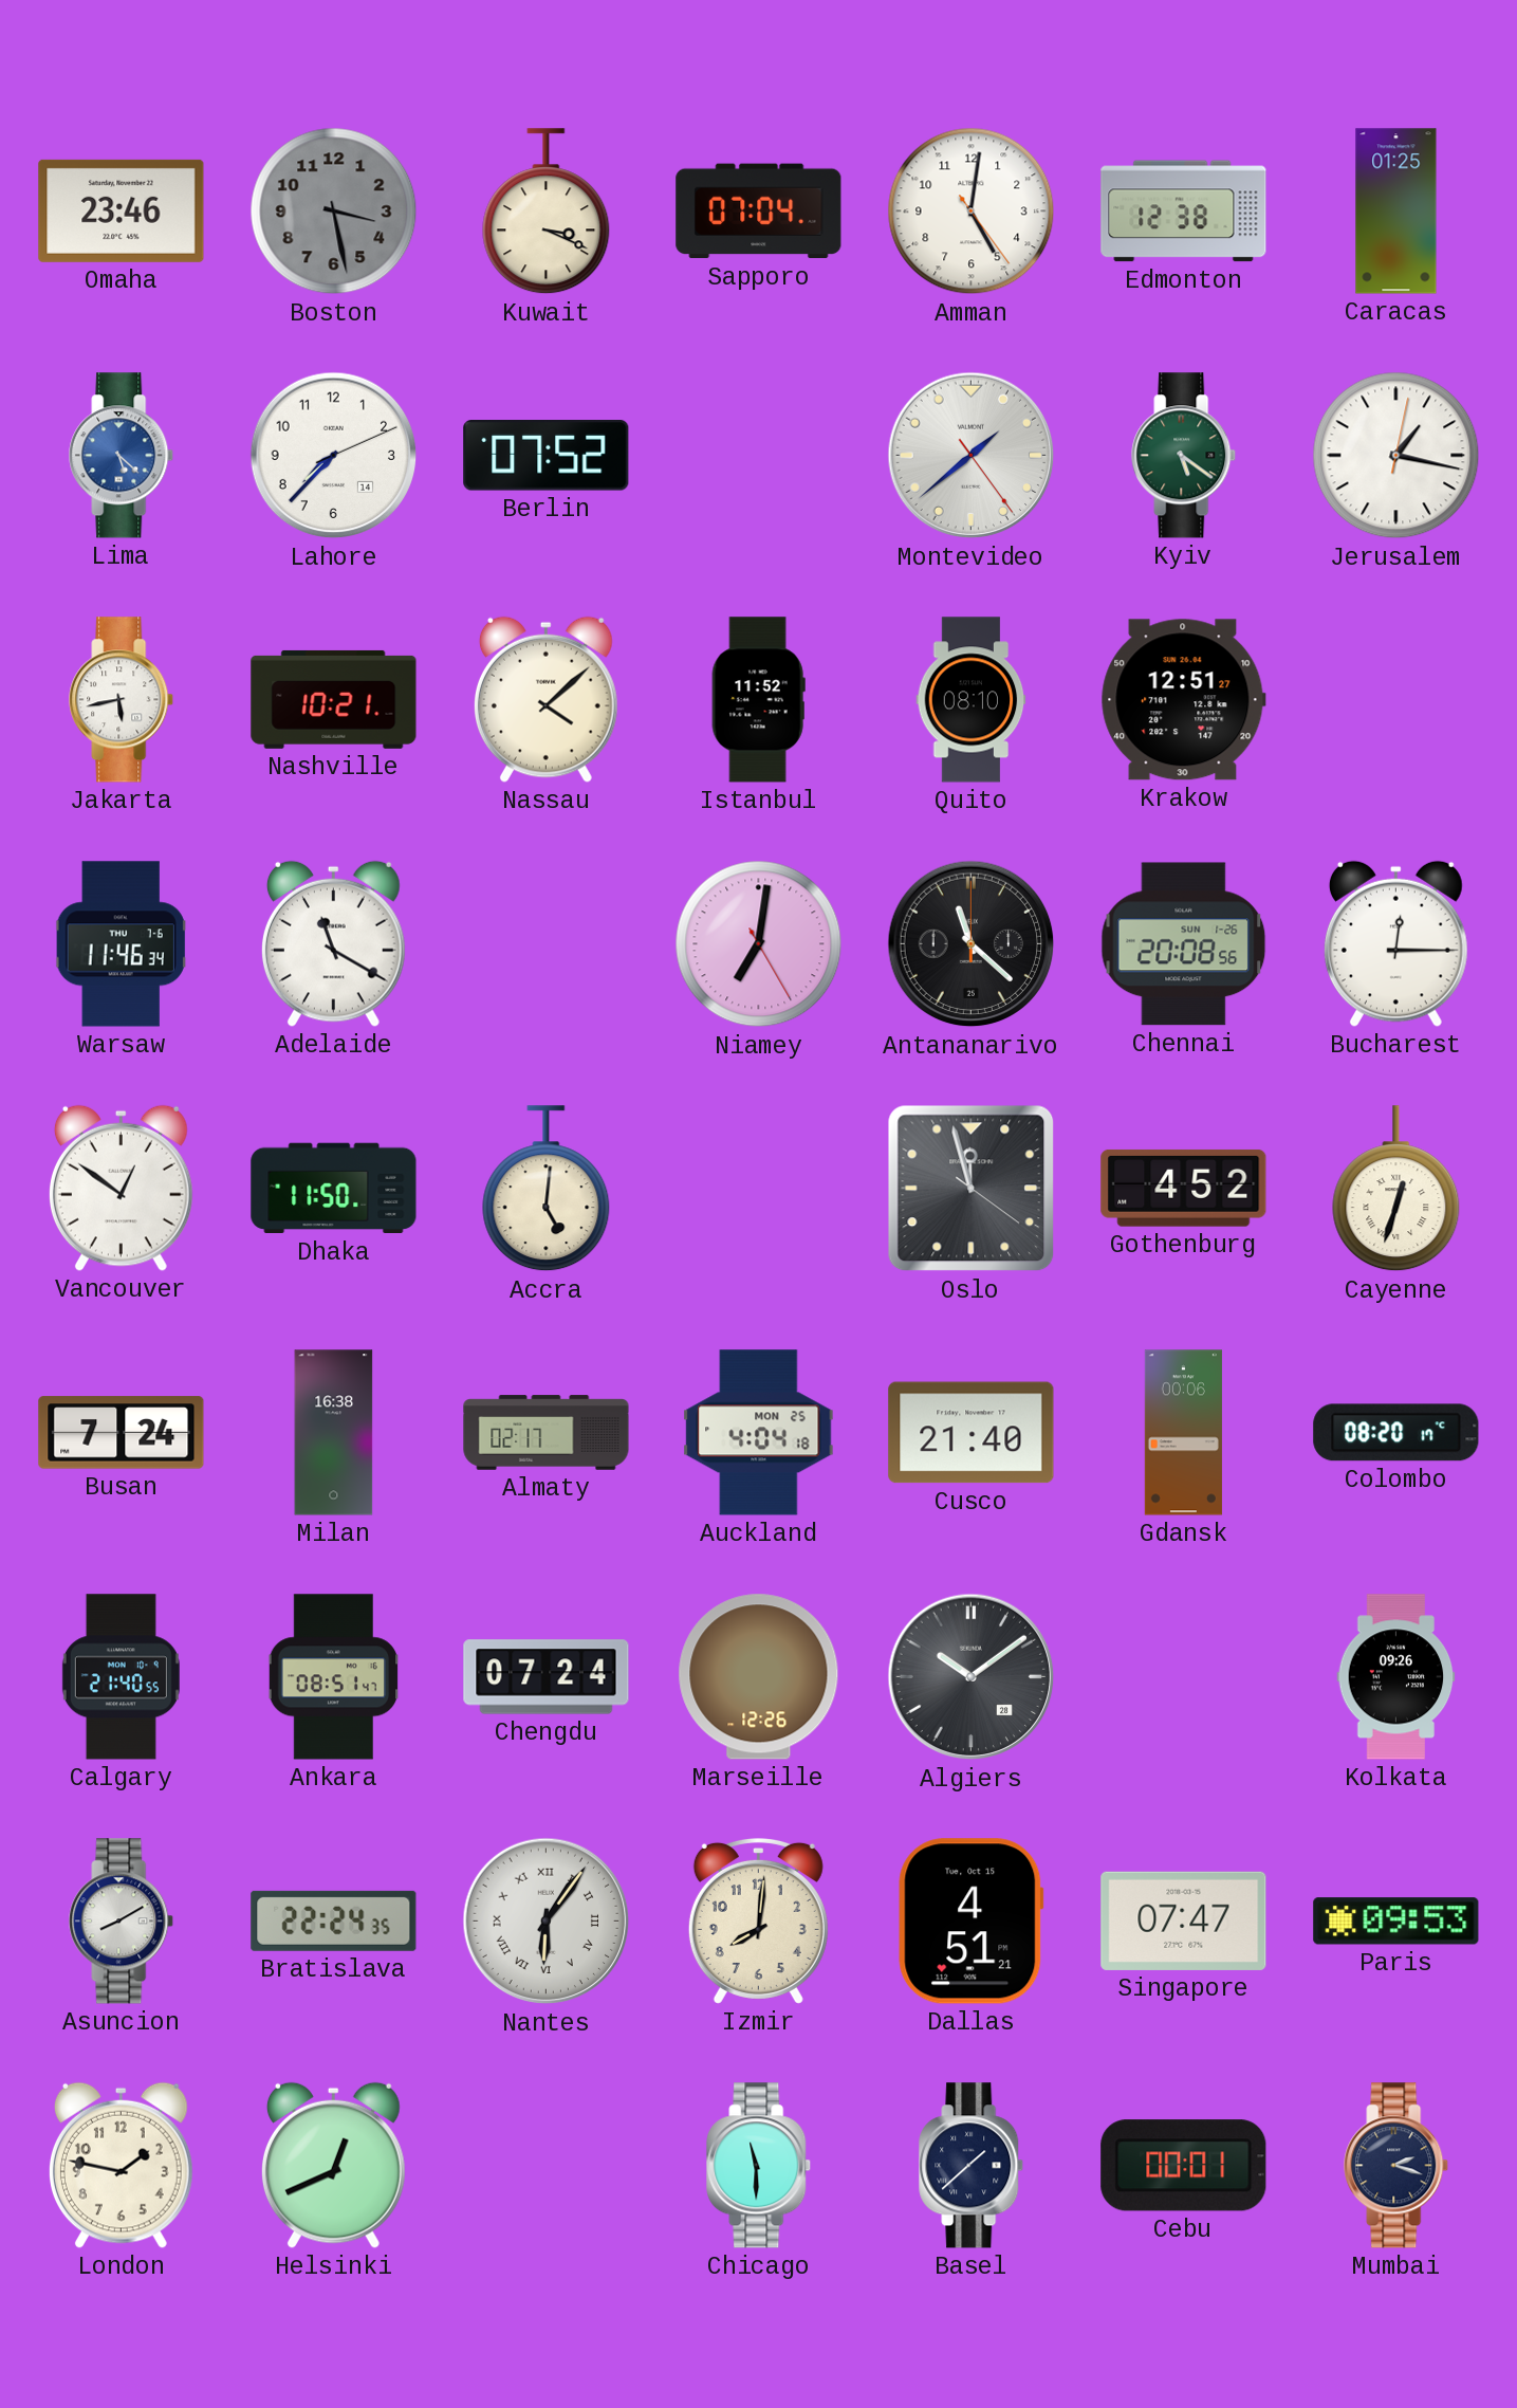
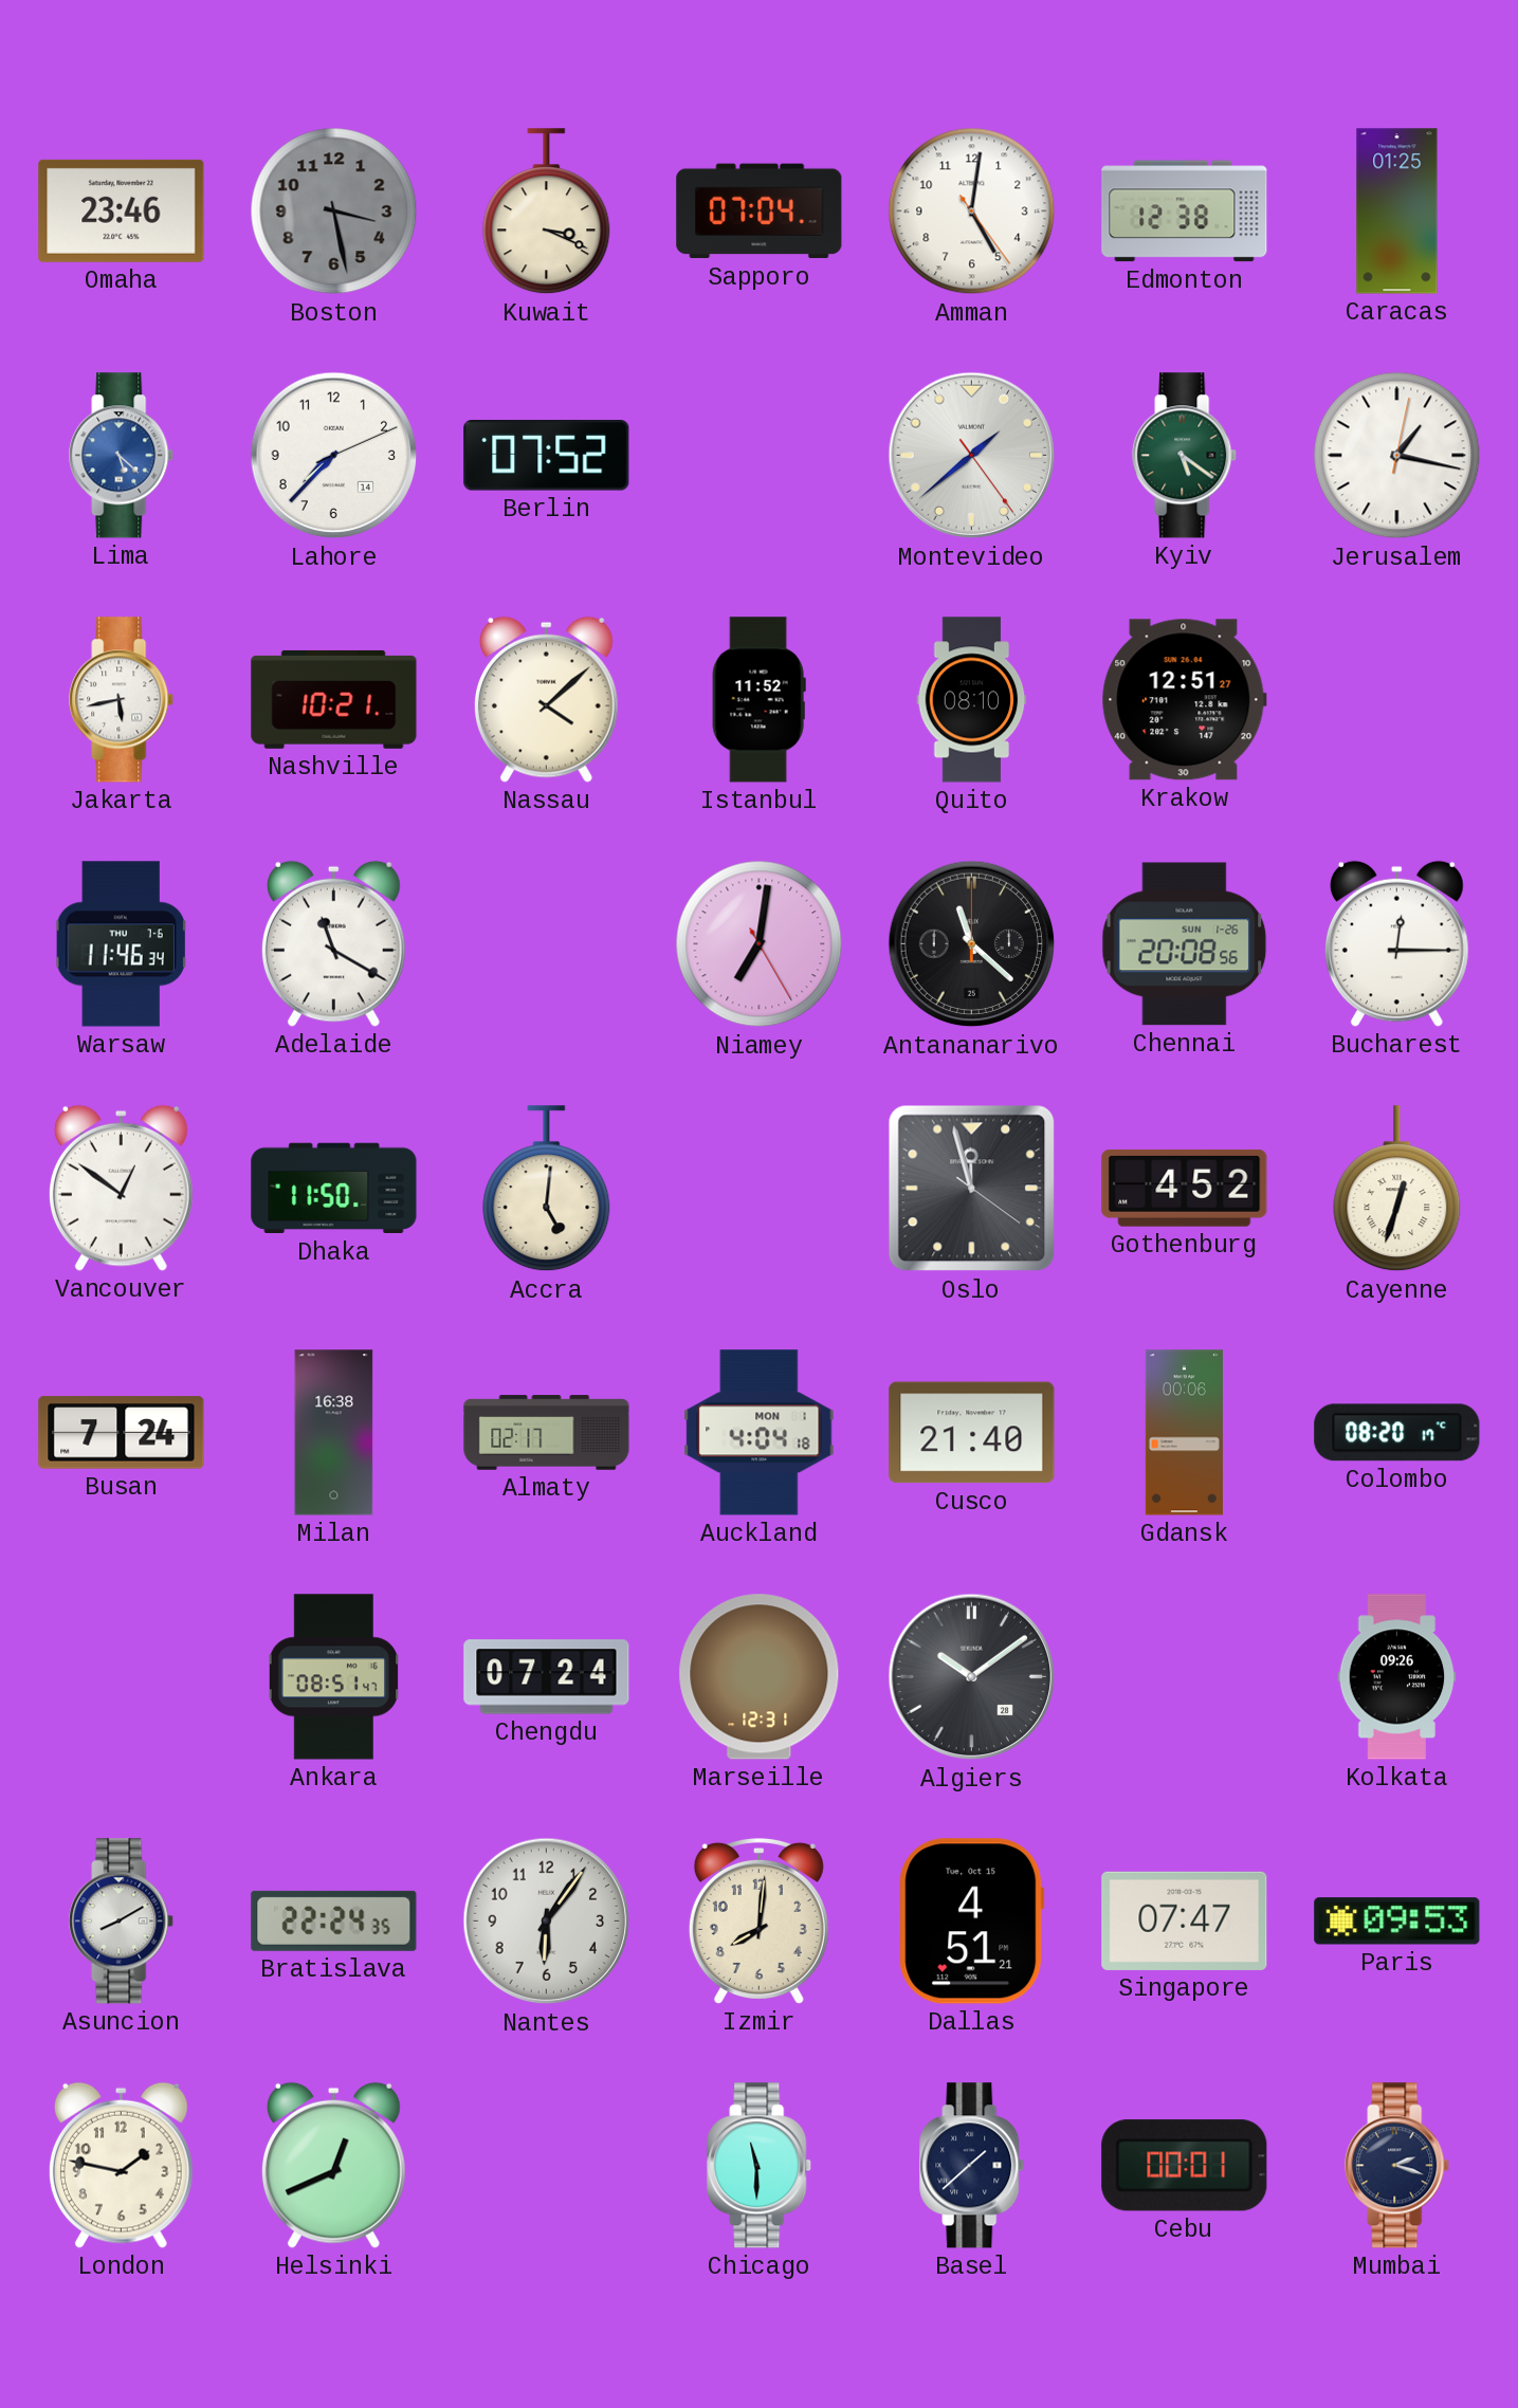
Auckland date: MON 25 -> MON 1 (760, 1433)
Calgary: 21:40 -> none (121, 1677)
Marseille: 12:26 -> 12:31 (760, 1677)
Nantes numerals: Roman -> Arabic (547, 1922)
